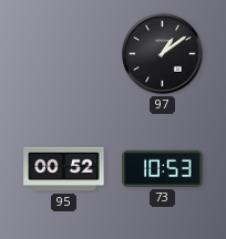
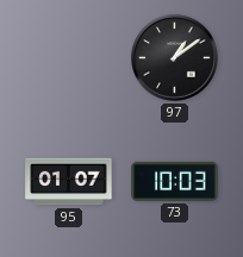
95: 00:52 -> 01:07 (69, 182)
73: 10:53 -> 10:03 (175, 181)
